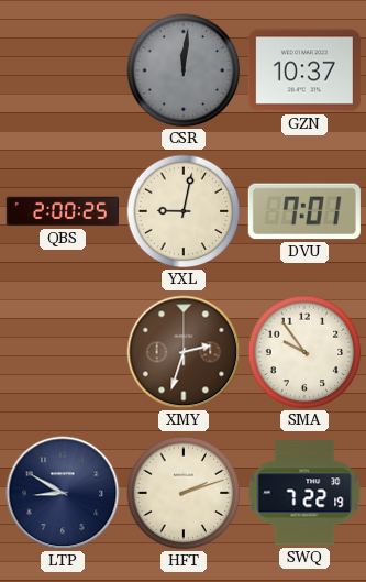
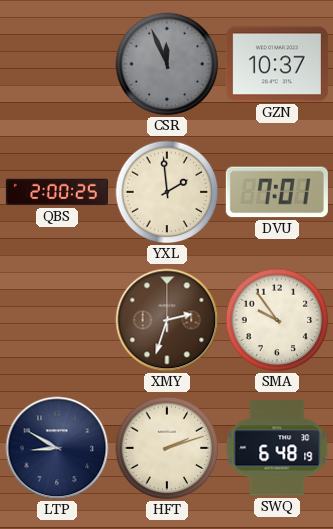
CSR: 12:01 -> 11:56 (167, 64)
YXL: 9:02 -> 1:59 (167, 192)
SWQ: 7:22 -> 6:48 (277, 448)
